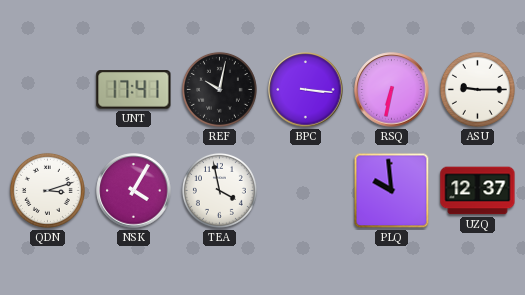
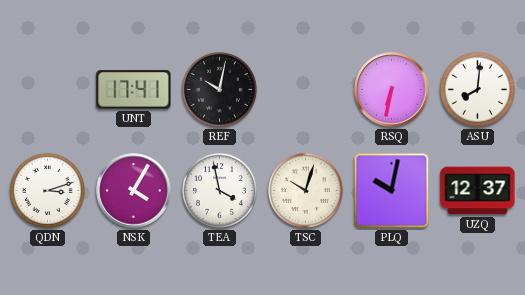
BPC: 3:16 -> none (306, 90)
ASU: 9:15 -> 8:01 (477, 89)
TSC: none -> 10:03 (305, 190)
PLQ: 9:59 -> 10:02 (392, 191)
